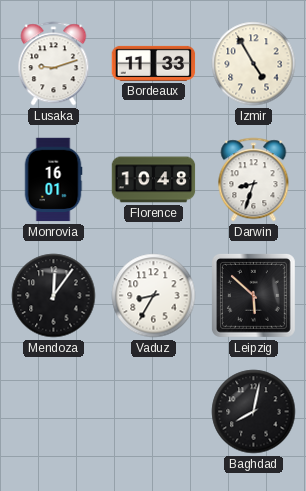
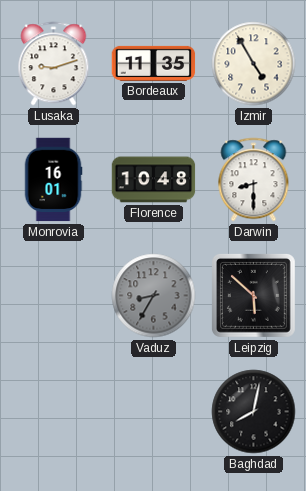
Bordeaux: 11:33 -> 11:35 (154, 63)
Darwin: 8:33 -> 8:30 (254, 180)
Mendoza: 12:06 -> none (54, 296)
Vaduz dial: white -> grey (154, 296)
